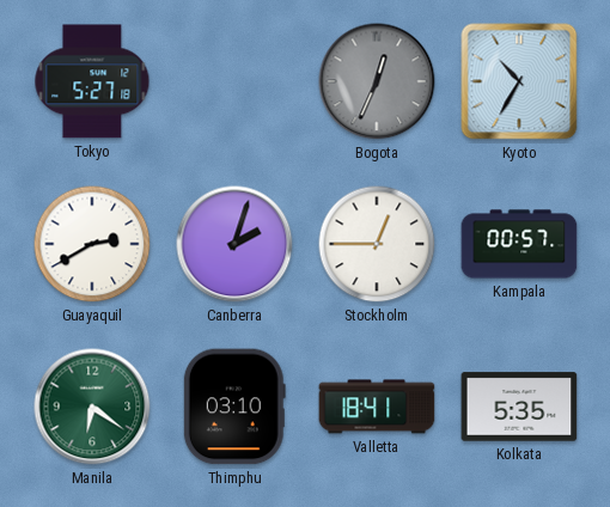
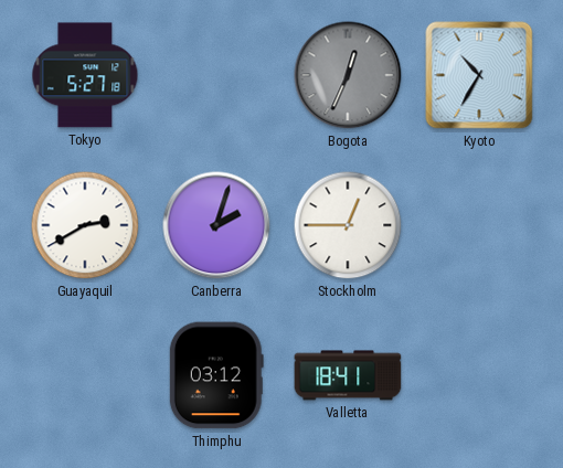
Kampala: 00:57 -> none (519, 244)
Manila: 6:21 -> none (92, 407)
Thimphu: 03:10 -> 03:12 (216, 375)
Kolkata: 5:35 -> none (519, 407)
